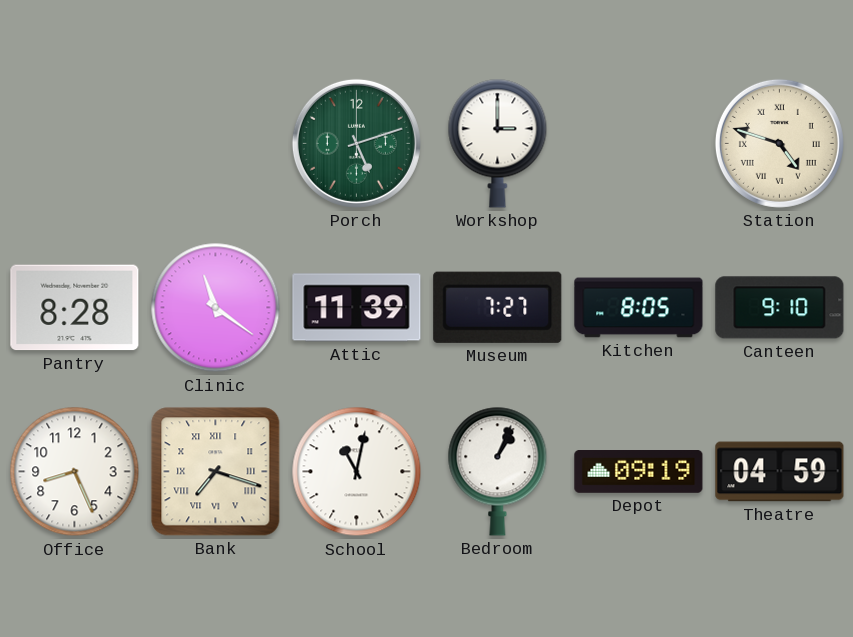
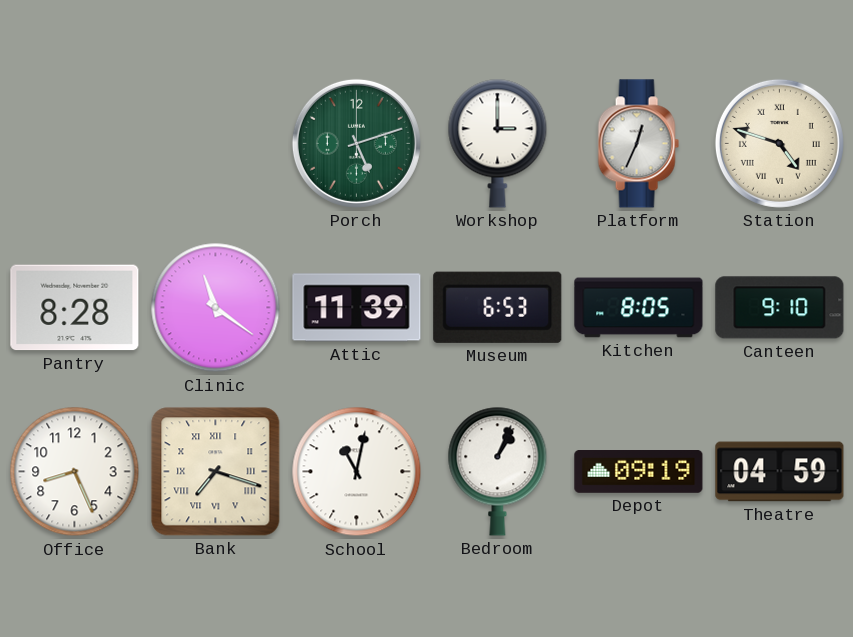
Platform: none -> 12:34 (638, 144)
Museum: 7:27 -> 6:53 (498, 307)
